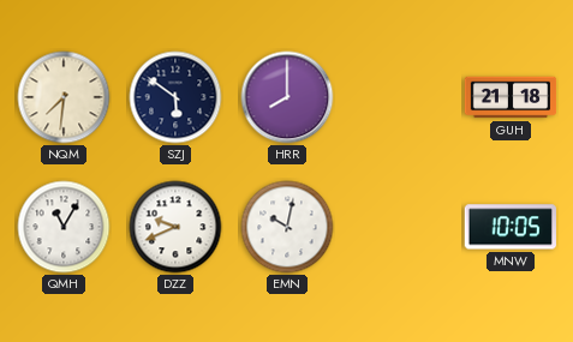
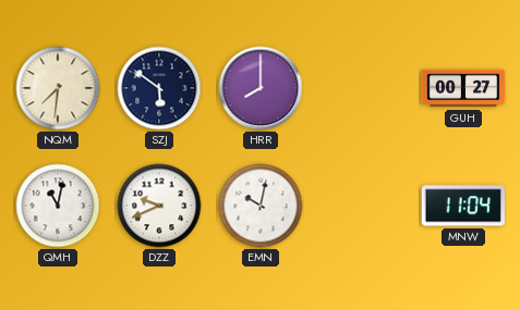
GUH: 21:18 -> 00:27 (463, 88)
QMH: 11:05 -> 11:02 (58, 206)
MNW: 10:05 -> 11:04 (462, 206)
